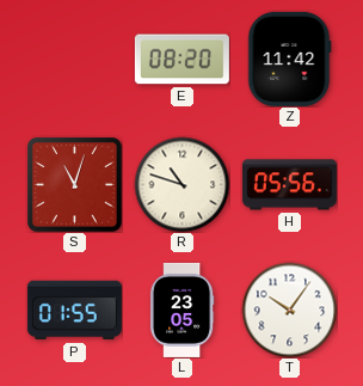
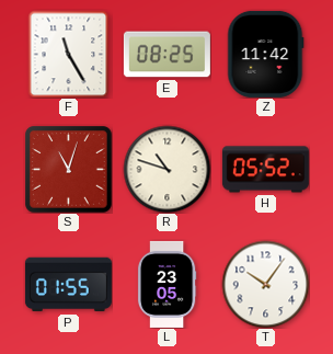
F: none -> 11:25 (69, 54)
E: 08:20 -> 08:25 (166, 55)
H: 05:56 -> 05:52 (265, 170)
